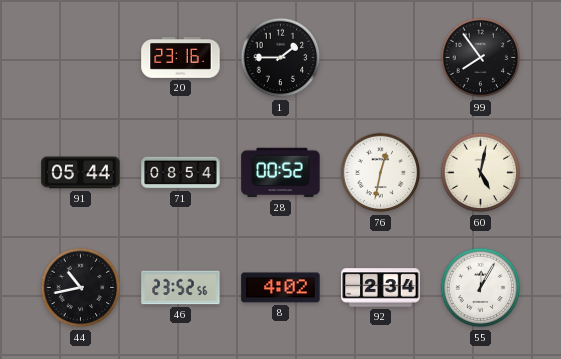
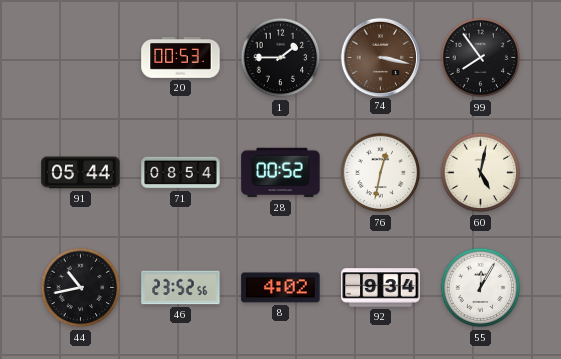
20: 23:16 -> 00:53 (181, 58)
74: none -> 3:17 (380, 57)
92: 2:34 -> 9:34 (381, 288)
